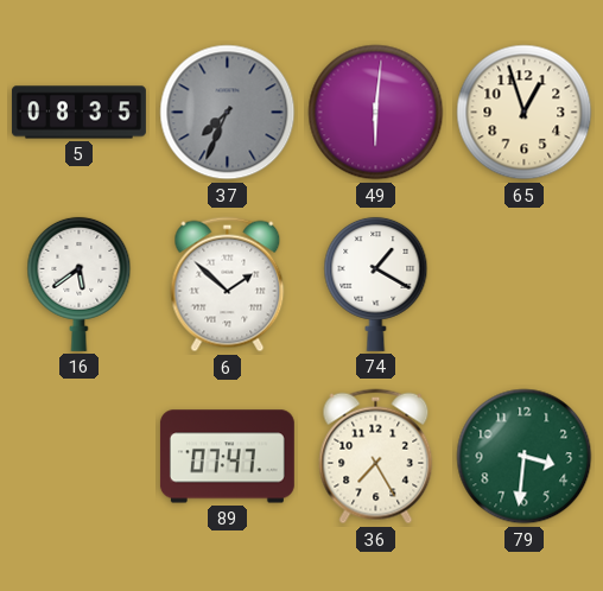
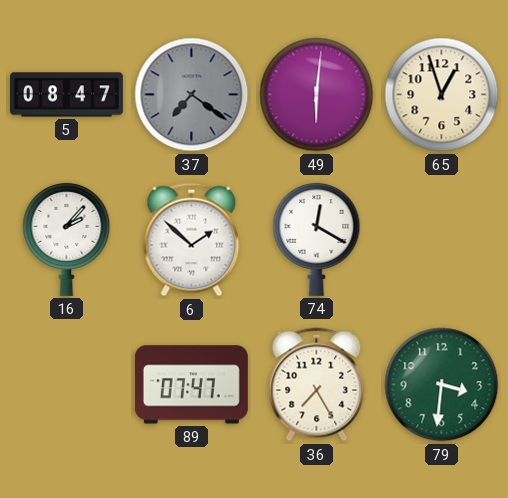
5: 08:35 -> 08:47 (66, 95)
37: 7:34 -> 7:21 (192, 95)
16: 5:39 -> 2:07 (67, 239)
74: 1:20 -> 12:20 (317, 239)
